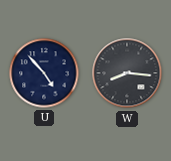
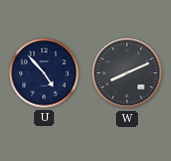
W: 8:16 -> 8:11 (127, 73)
